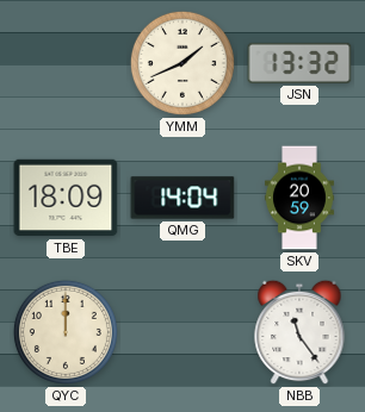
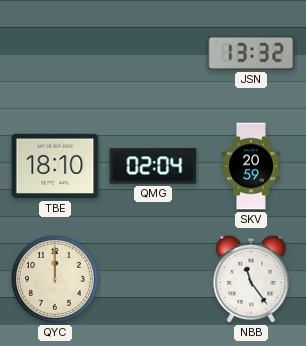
YMM: 1:41 -> none (182, 63)
TBE: 18:09 -> 18:10 (55, 166)
QMG: 14:04 -> 02:04 (153, 166)
